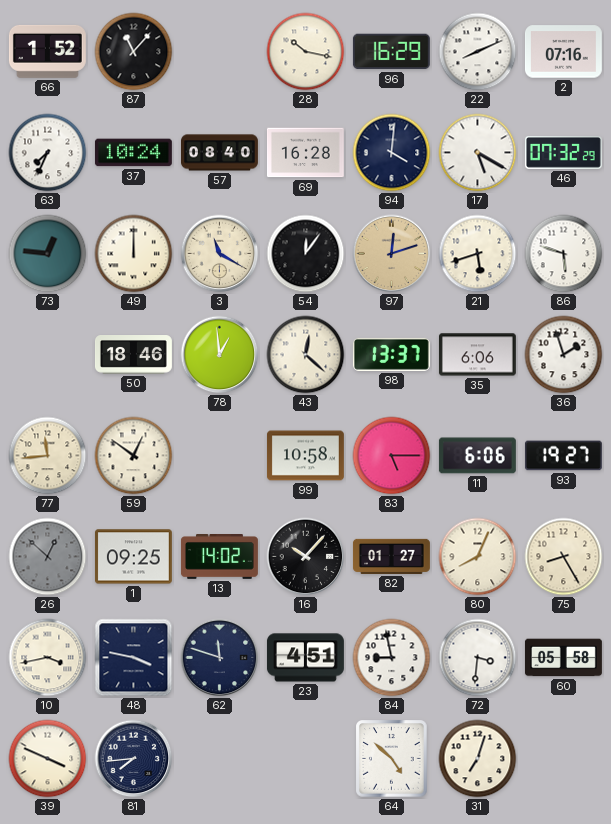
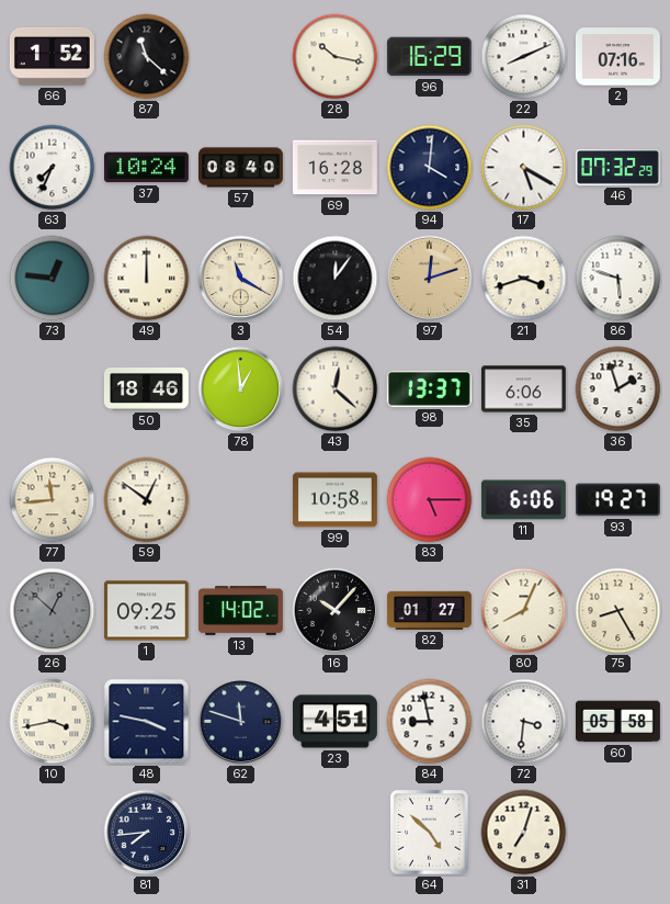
87: 11:07 -> 11:22 (147, 57)
21: 5:42 -> 3:42 (524, 279)
39: 3:49 -> none (48, 759)
